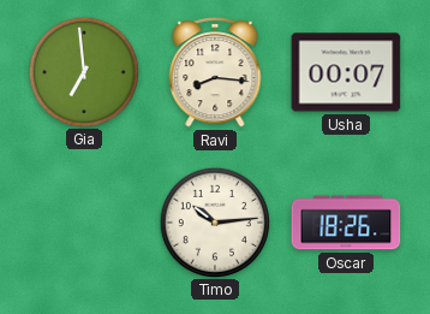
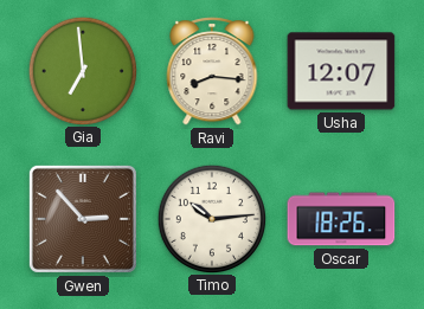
Usha: 00:07 -> 12:07 (341, 71)
Gwen: none -> 2:53 (83, 219)
